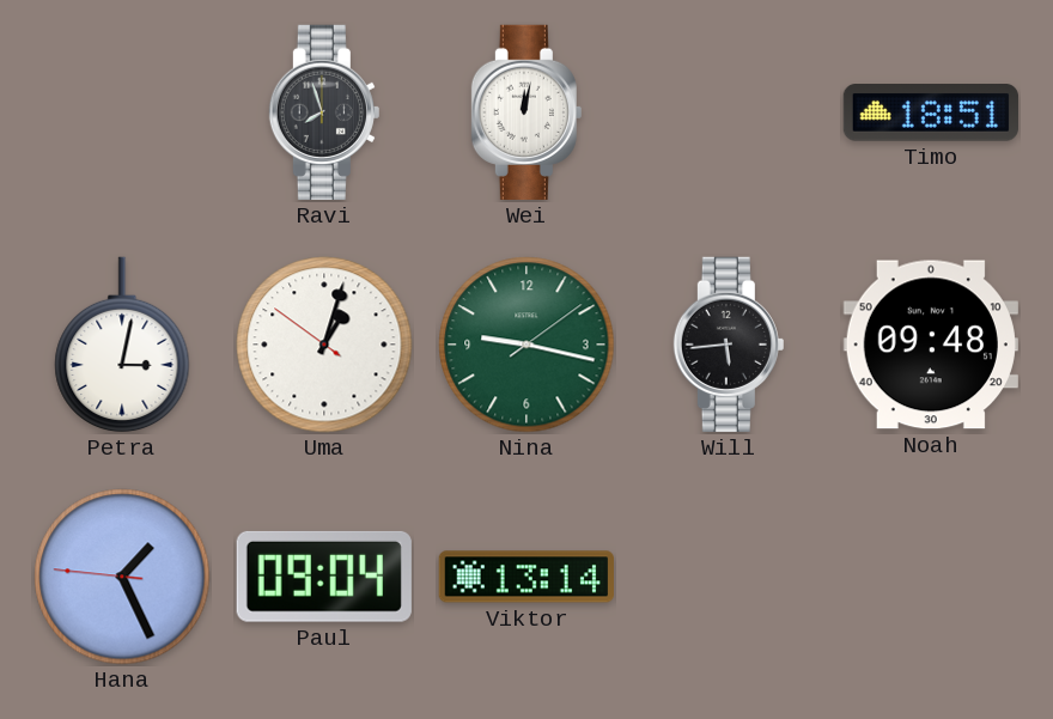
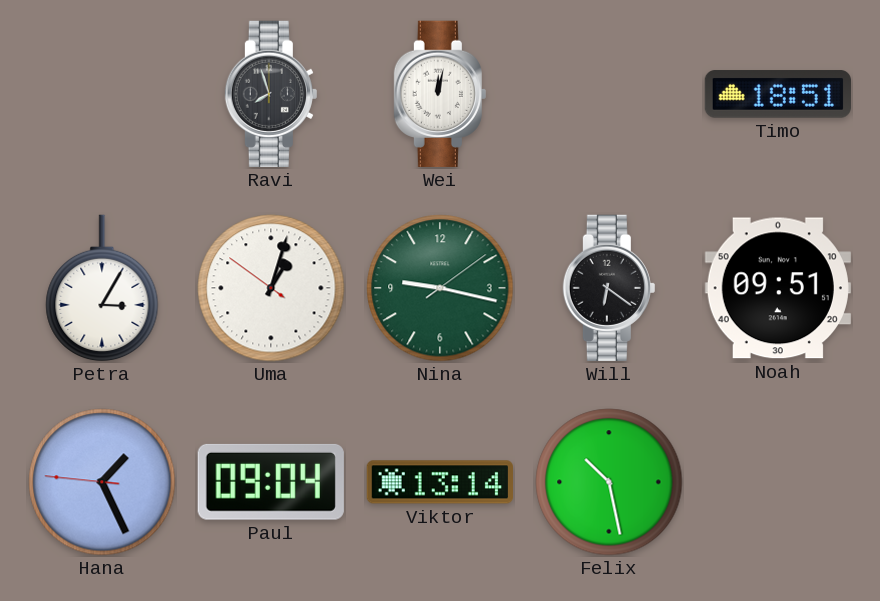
Petra: 3:02 -> 3:05 (102, 288)
Will: 5:44 -> 6:21 (609, 288)
Noah: 09:48 -> 09:51 (778, 288)
Felix: none -> 10:28 (609, 482)
